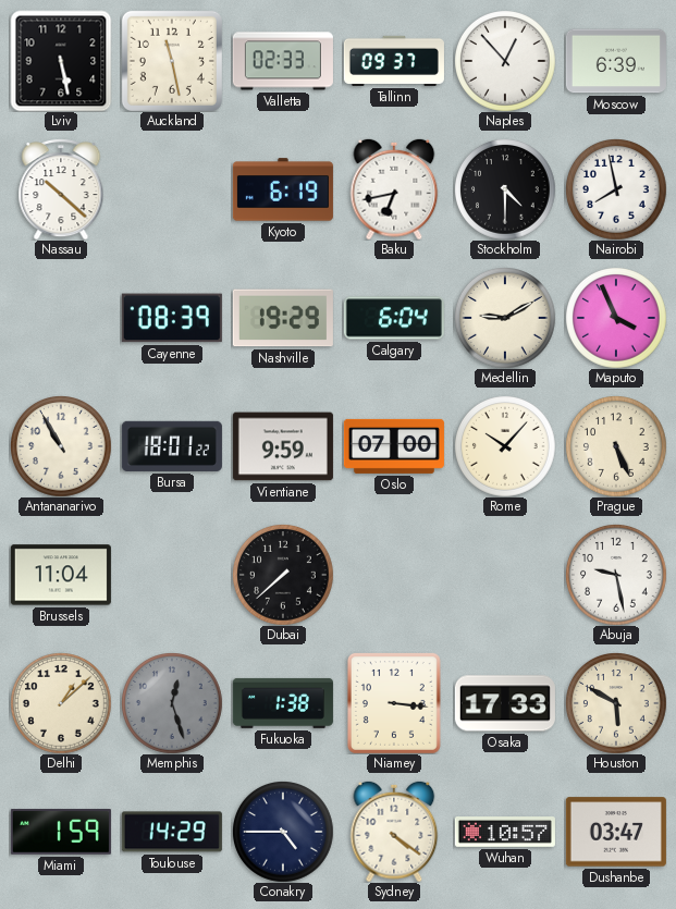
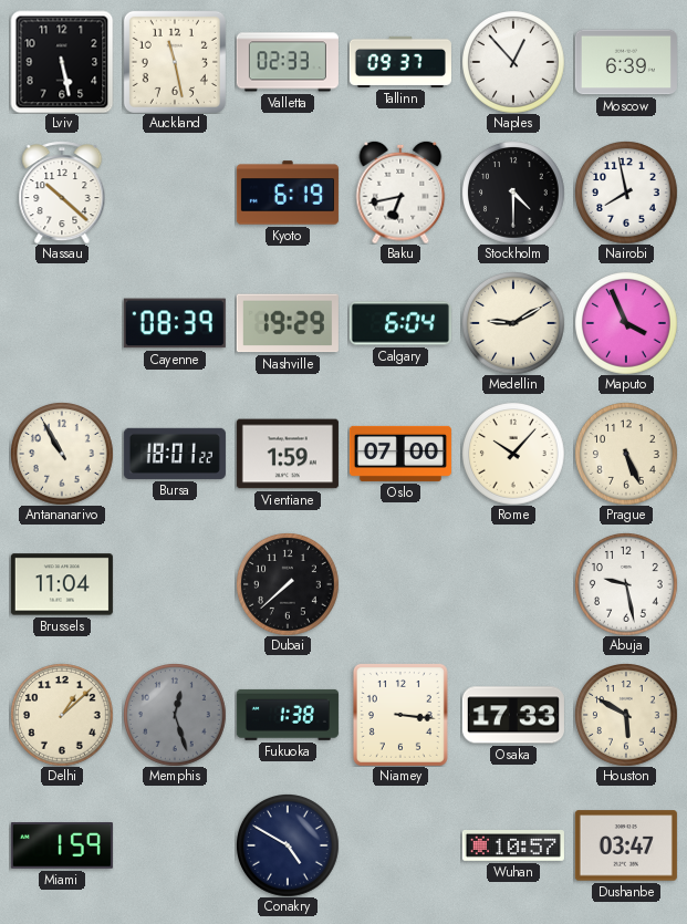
Vientiane: 9:59 -> 1:59 (288, 454)
Toulouse: 14:29 -> none (172, 832)
Conakry: 4:45 -> 4:50 (288, 845)
Sydney: 4:21 -> none (394, 832)
